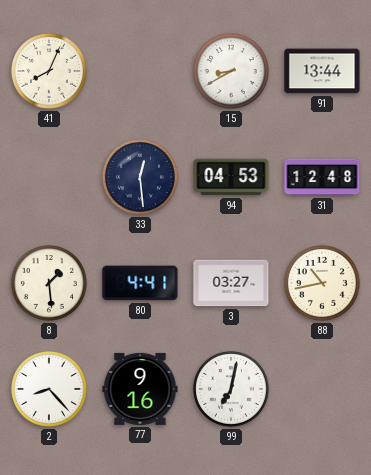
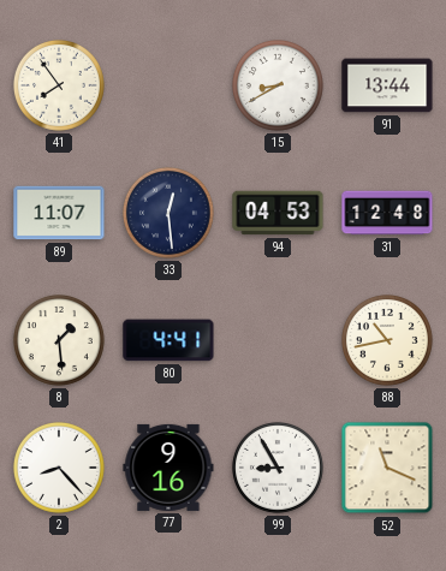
41: 8:04 -> 7:54 (59, 85)
89: none -> 11:07 (59, 213)
3: 03:27 -> none (231, 283)
99: 7:02 -> 8:55 (278, 468)
52: none -> 11:19 (387, 468)
